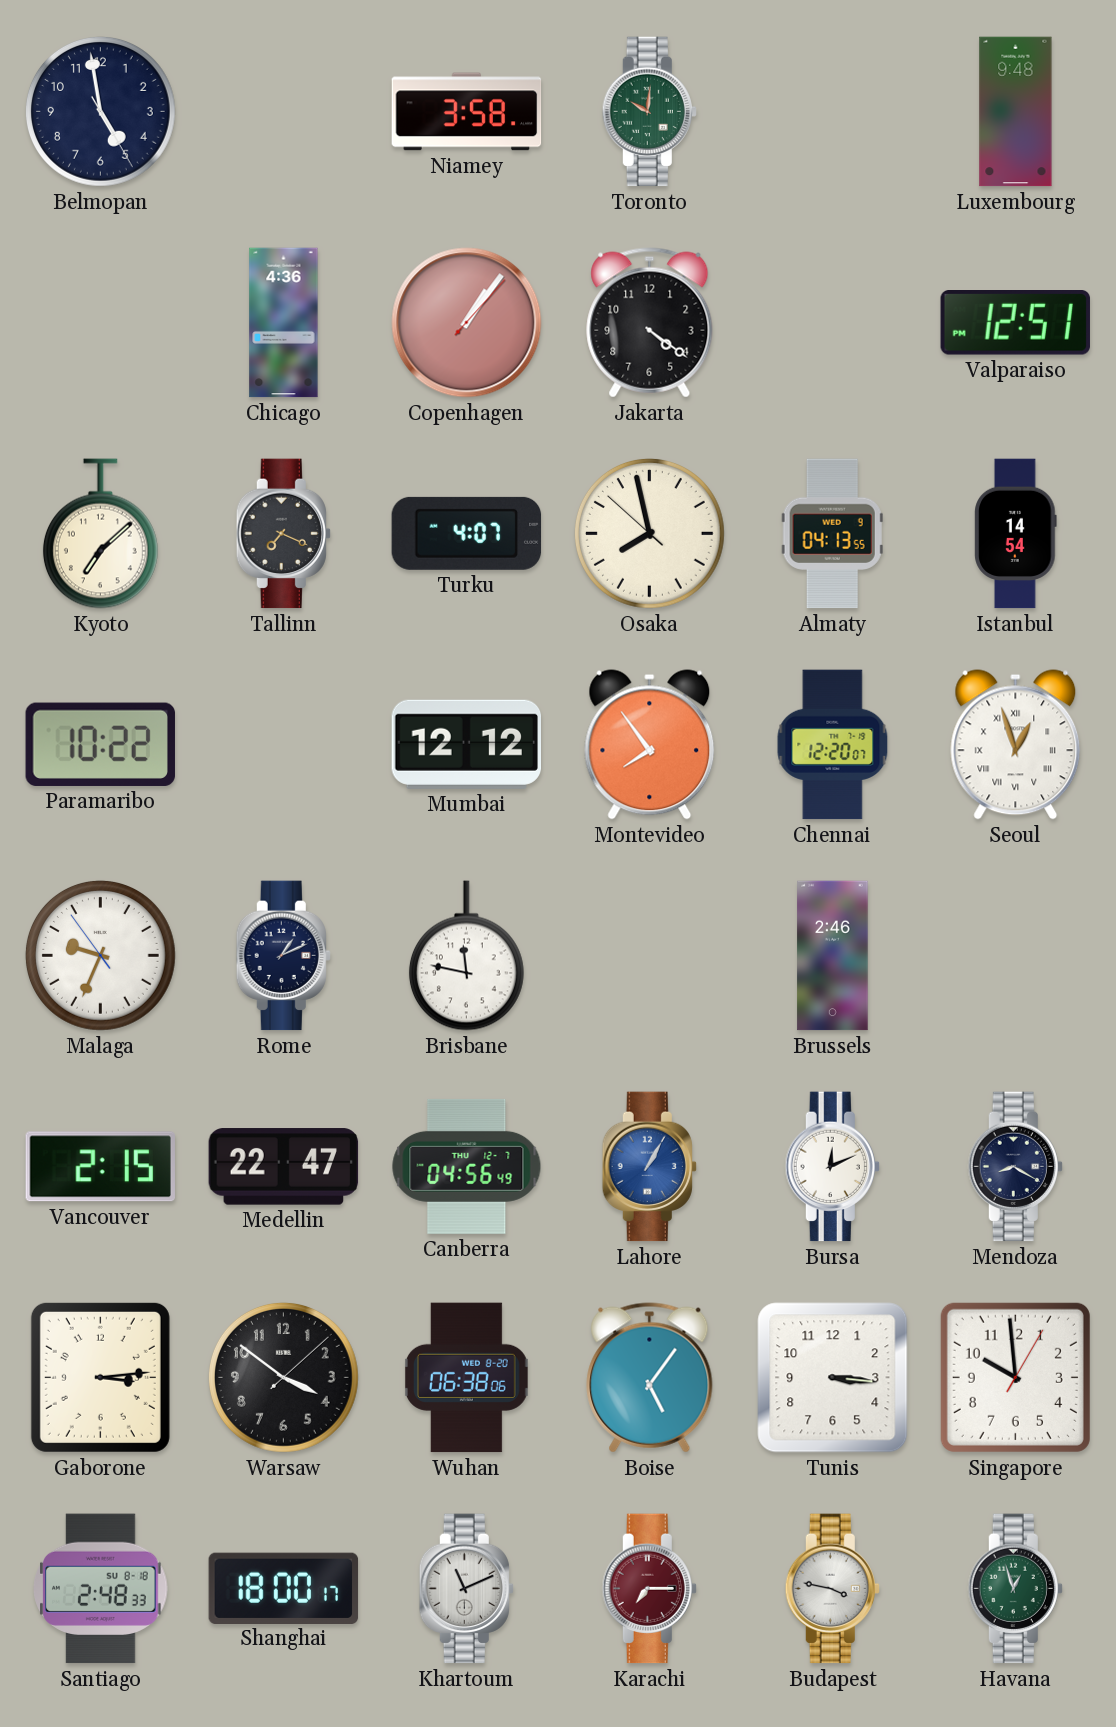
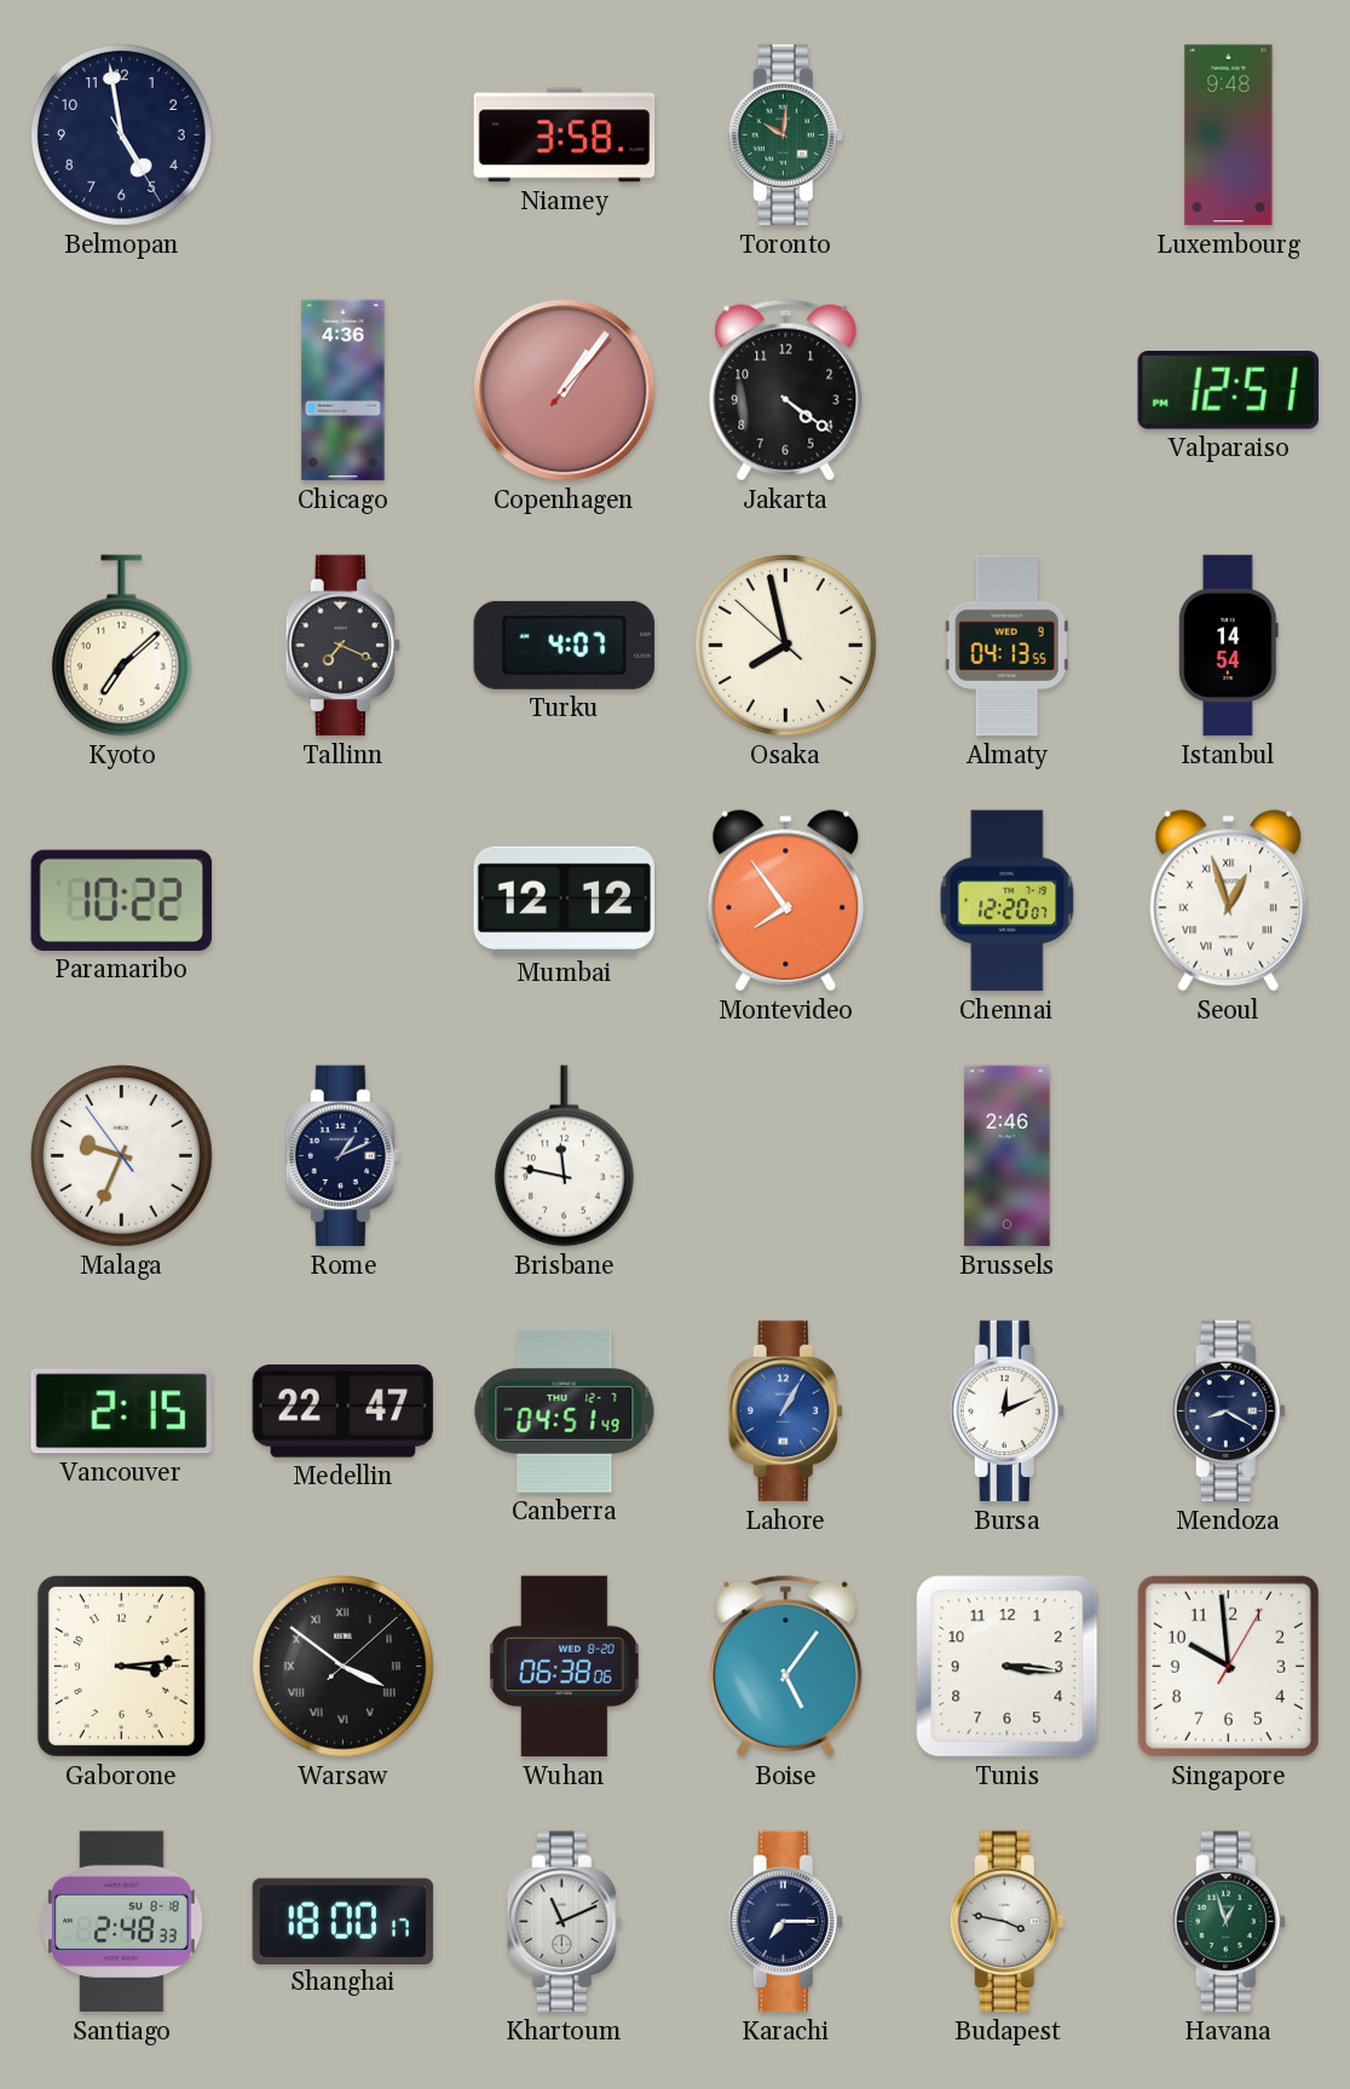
Canberra: 04:56 -> 04:51 (565, 1410)
Warsaw numerals: Arabic -> Roman (342, 1666)
Karachi dial: burgundy -> navy (785, 1922)
